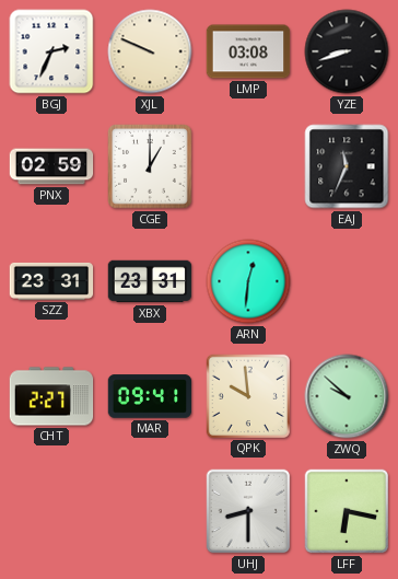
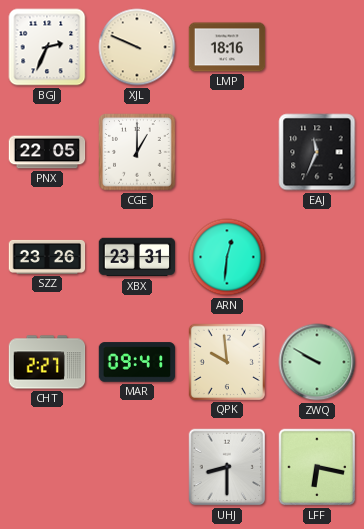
LMP: 03:08 -> 18:16 (227, 47)
YZE: 8:42 -> none (347, 51)
PNX: 02:59 -> 22:05 (47, 152)
SZZ: 23:31 -> 23:26 (47, 257)
ZWQ: 9:52 -> 9:50 (317, 362)
